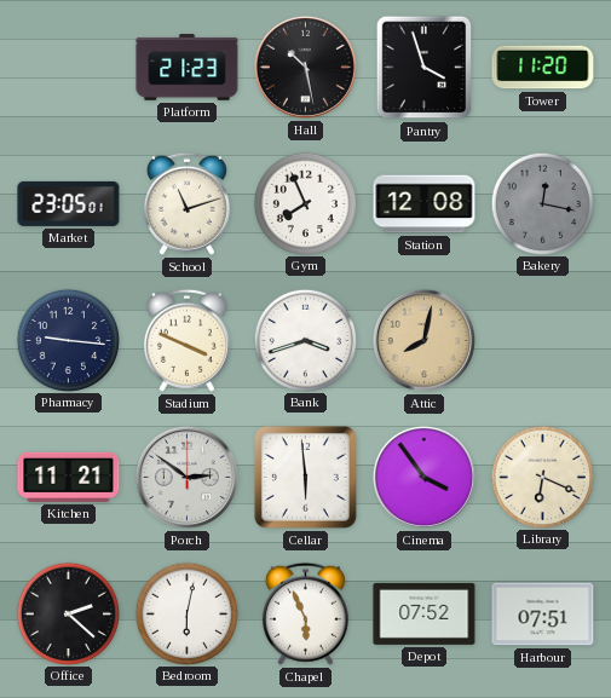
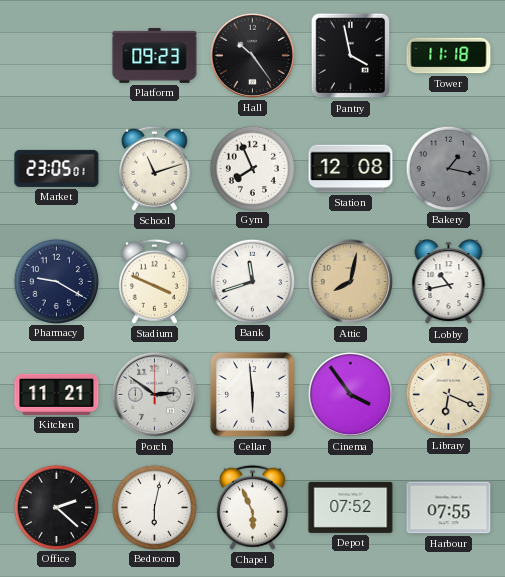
Platform: 21:23 -> 09:23 (155, 56)
Hall: 10:28 -> 10:24 (252, 55)
Pantry: 3:57 -> 3:58 (351, 56)
Tower: 11:20 -> 11:18 (449, 56)
Bakery: 12:17 -> 1:17 (448, 168)
Pharmacy: 9:16 -> 9:20 (56, 281)
Bank: 3:42 -> 11:42 (252, 281)
Lobby: none -> 10:43 (449, 282)
Harbour: 07:51 -> 07:55 (449, 508)
